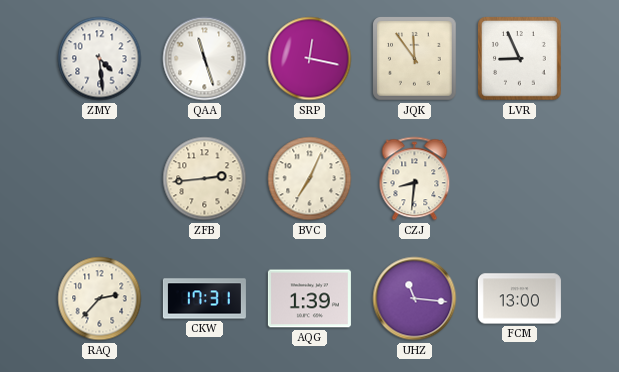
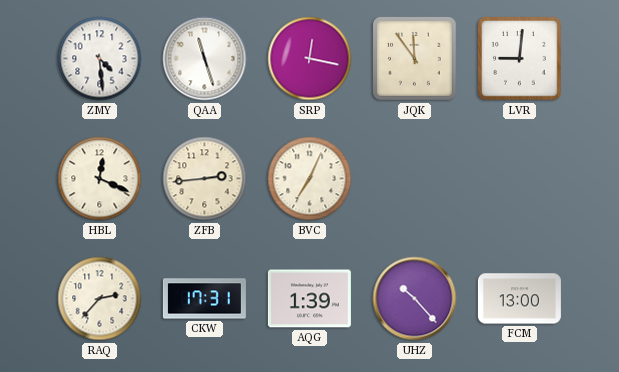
LVR: 8:56 -> 9:01 (520, 59)
HBL: none -> 12:19 (100, 179)
CZJ: 8:31 -> none (415, 179)
UHZ: 11:16 -> 10:23 (415, 299)
